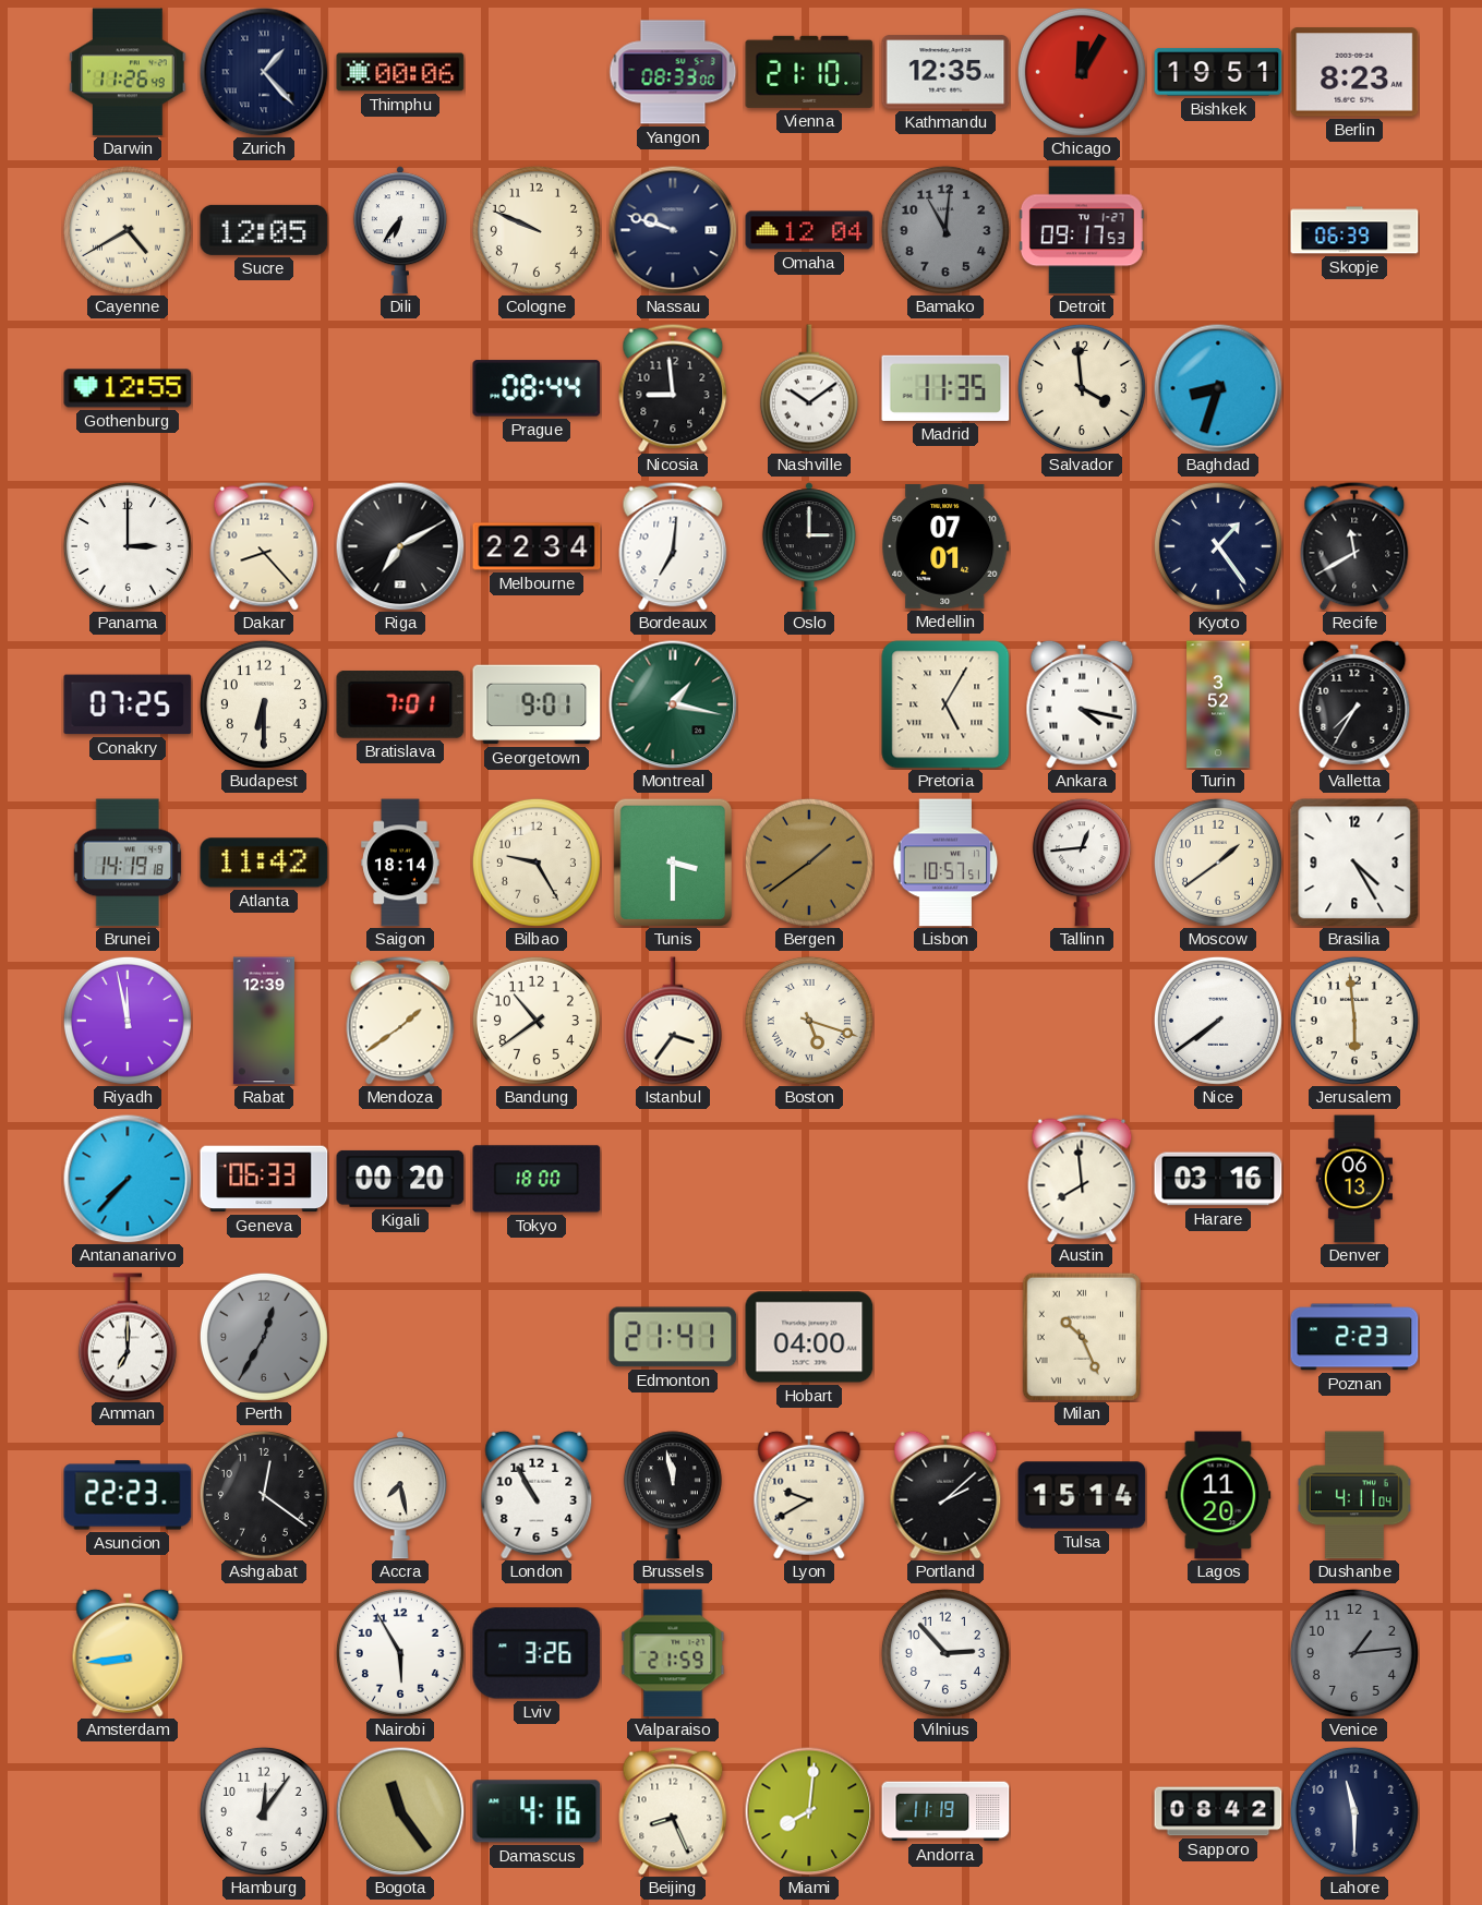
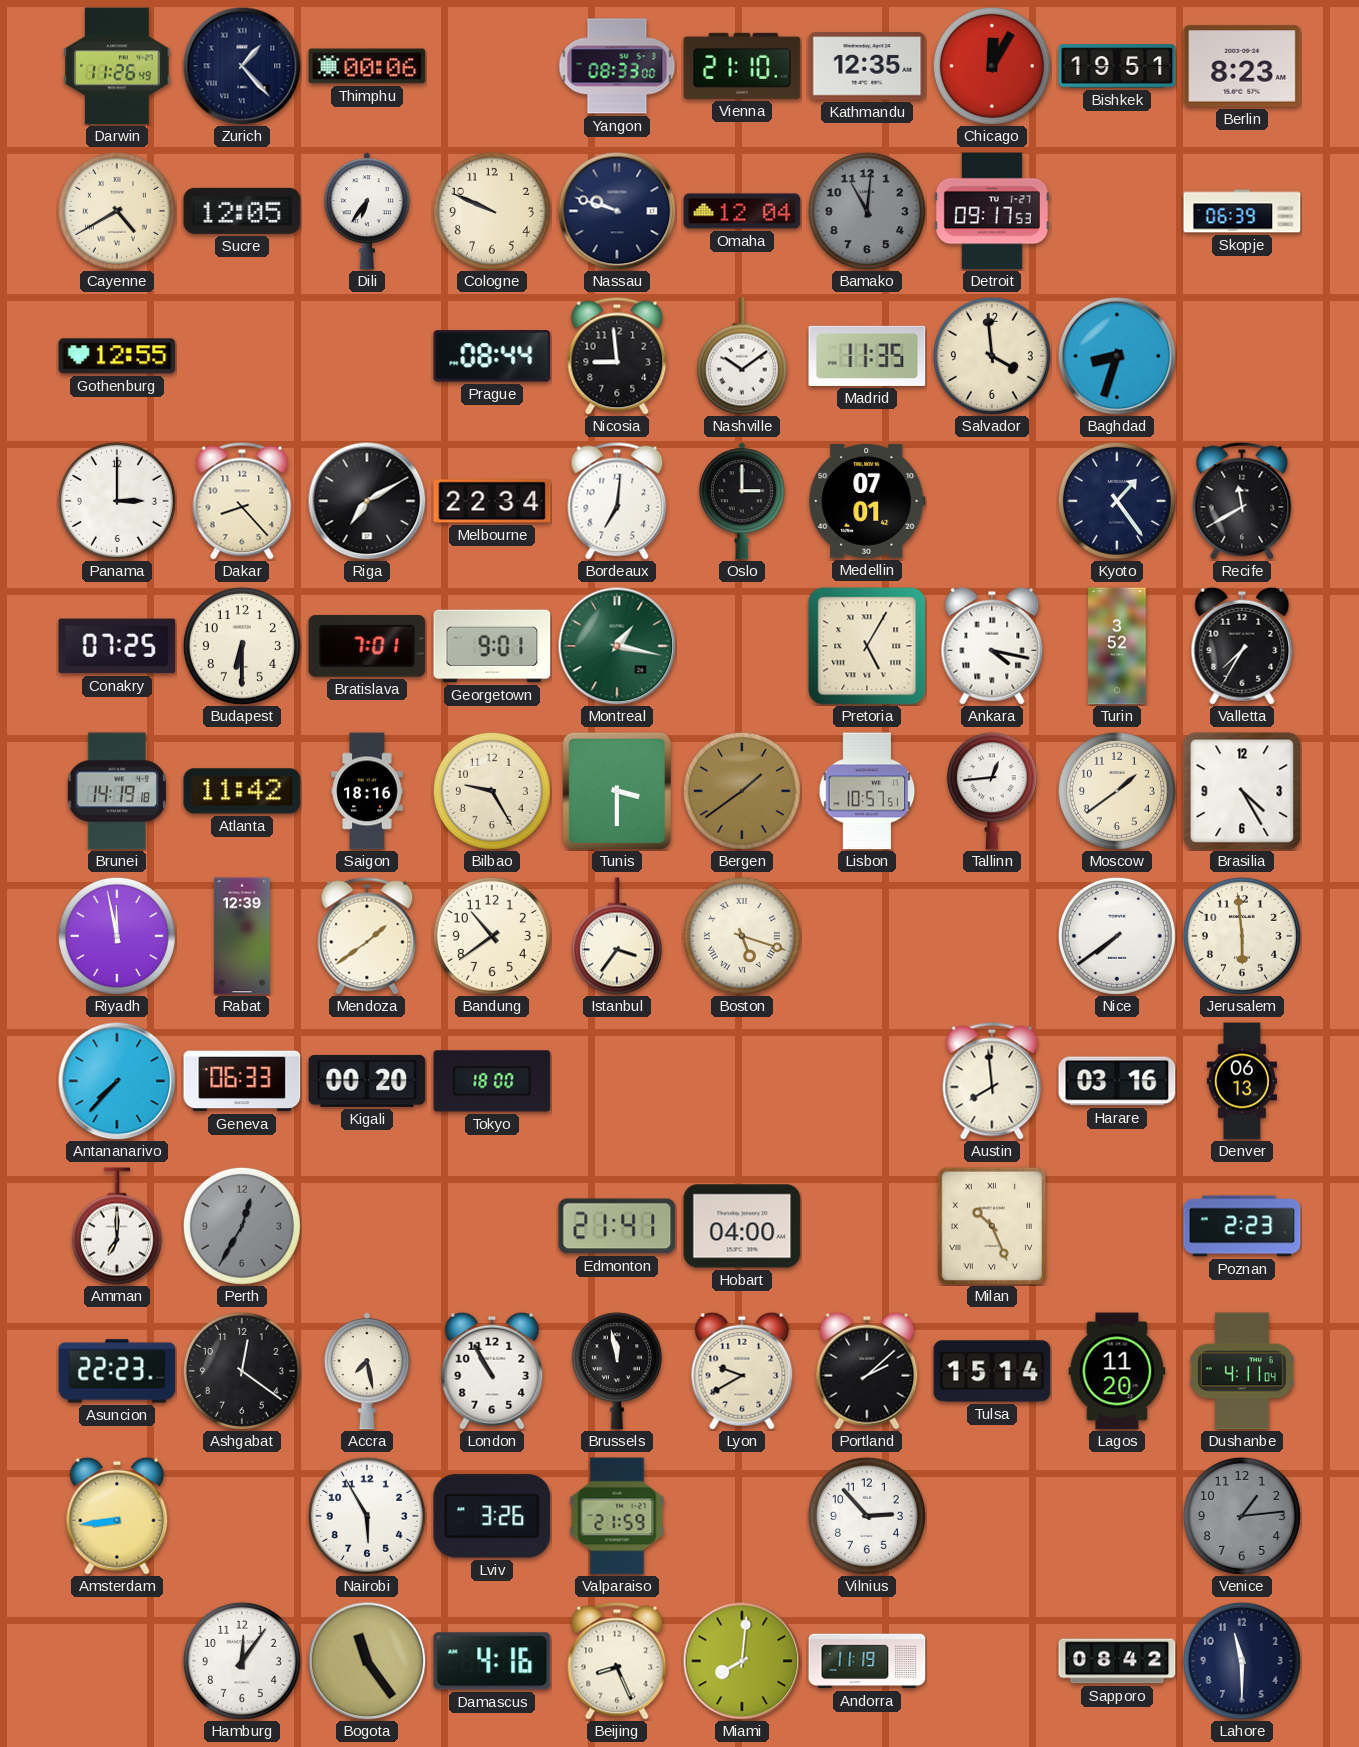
Saigon: 18:14 -> 18:16 (367, 791)
